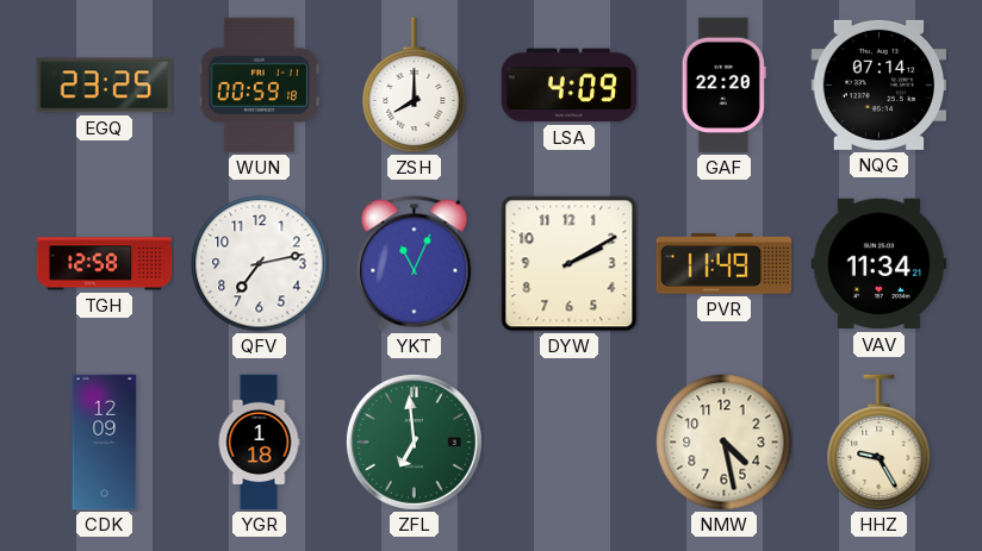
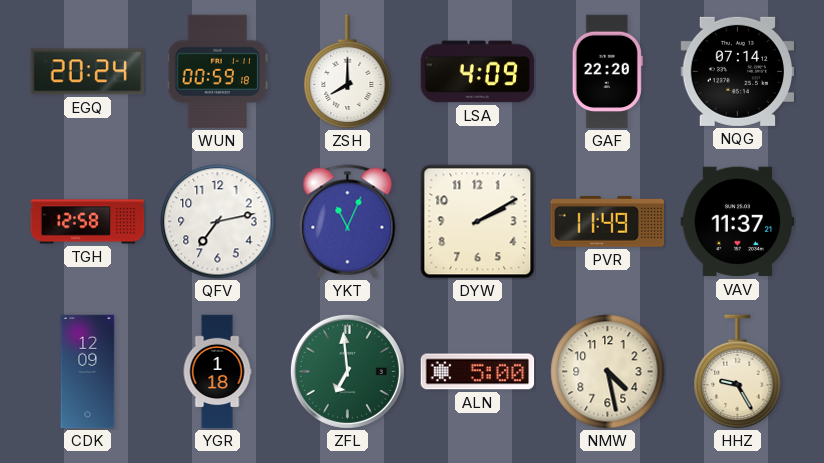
EGQ: 23:25 -> 20:24 (88, 72)
VAV: 11:34 -> 11:37 (738, 222)
ALN: none -> 5:00 (478, 372)
